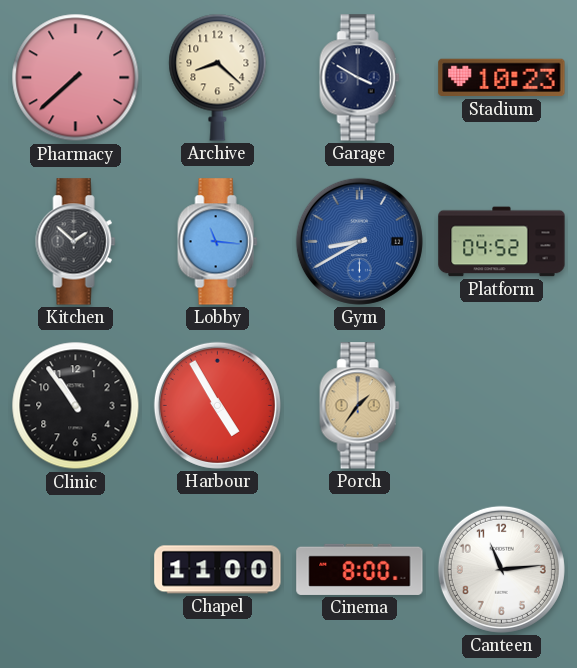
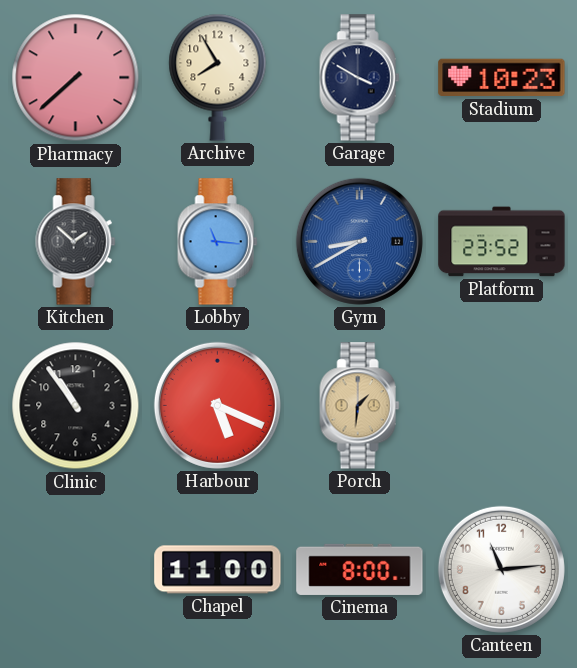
Archive: 8:22 -> 7:55 (218, 77)
Platform: 04:52 -> 23:52 (502, 242)
Harbour: 4:55 -> 5:19 (217, 405)
Porch: 1:36 -> 1:31 (360, 406)
